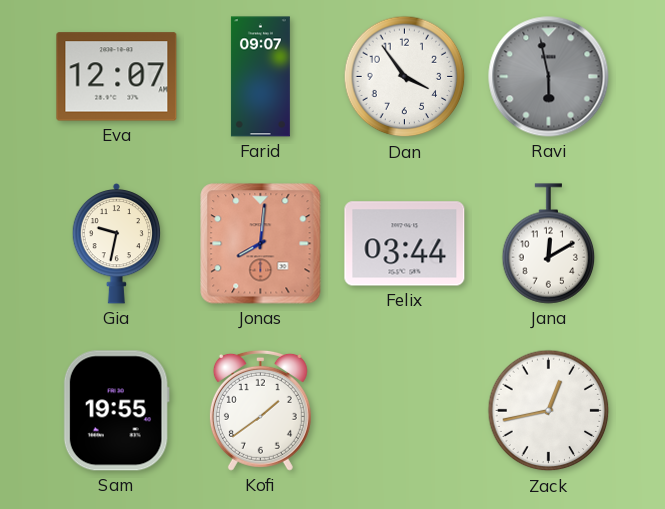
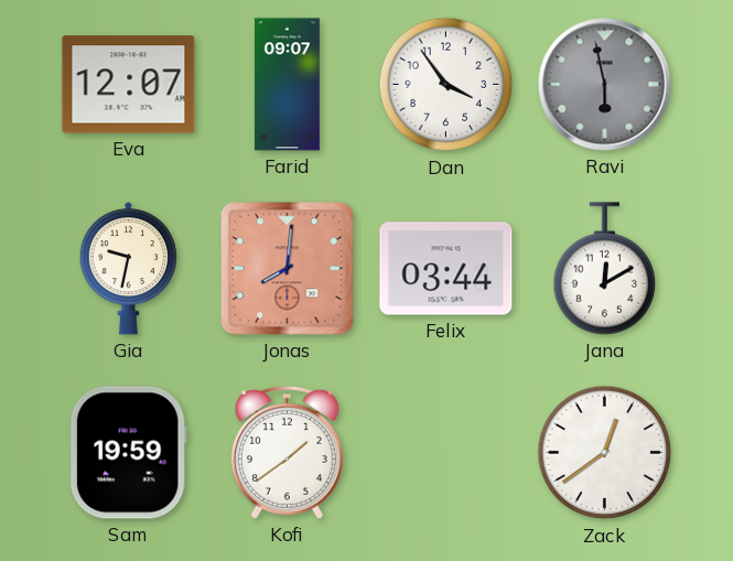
Sam: 19:55 -> 19:59 (128, 453)
Zack: 12:43 -> 12:39 (605, 453)
